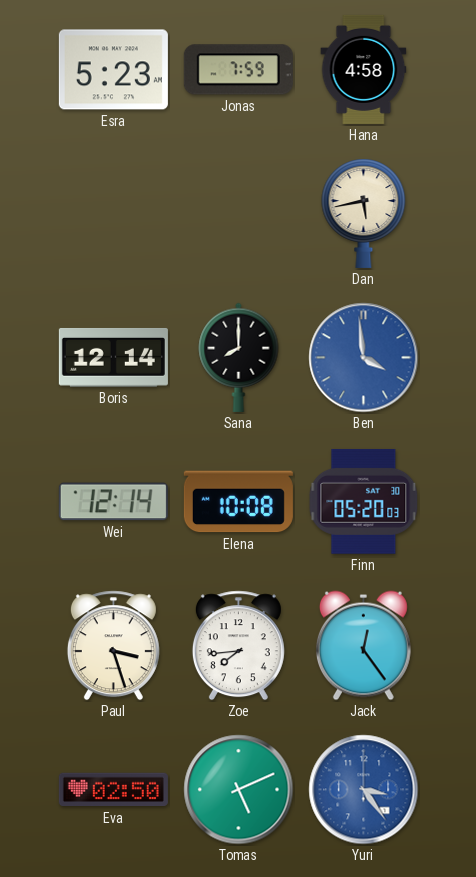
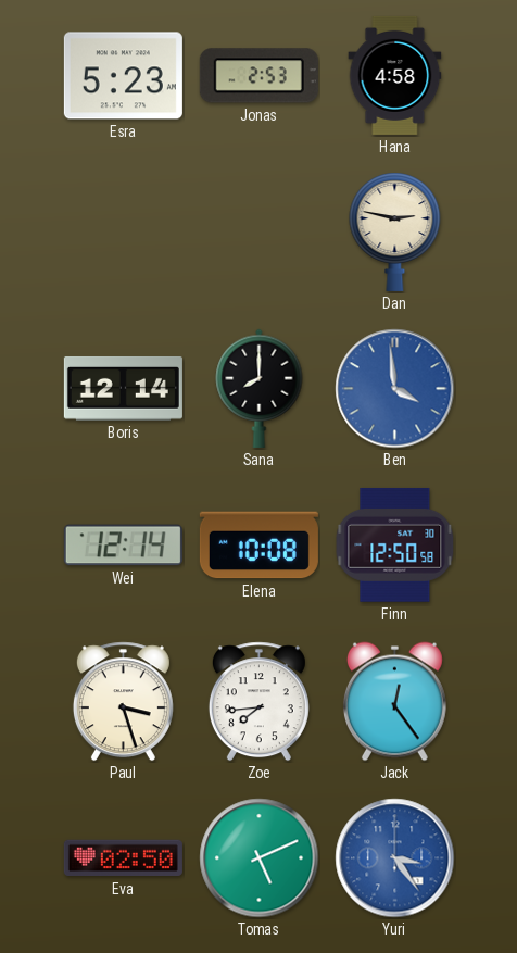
Jonas: 7:59 -> 2:53 (258, 76)
Dan: 5:43 -> 2:47 (395, 231)
Finn: 05:20 -> 12:50 (395, 544)
